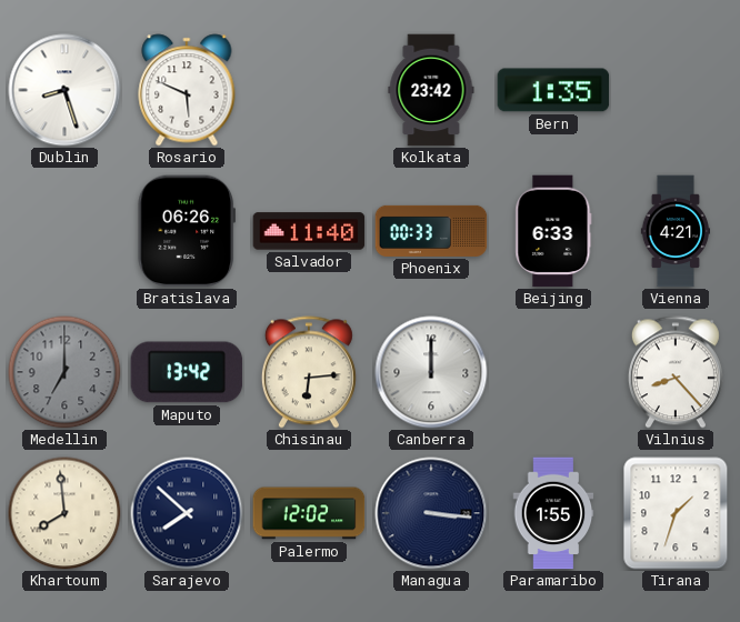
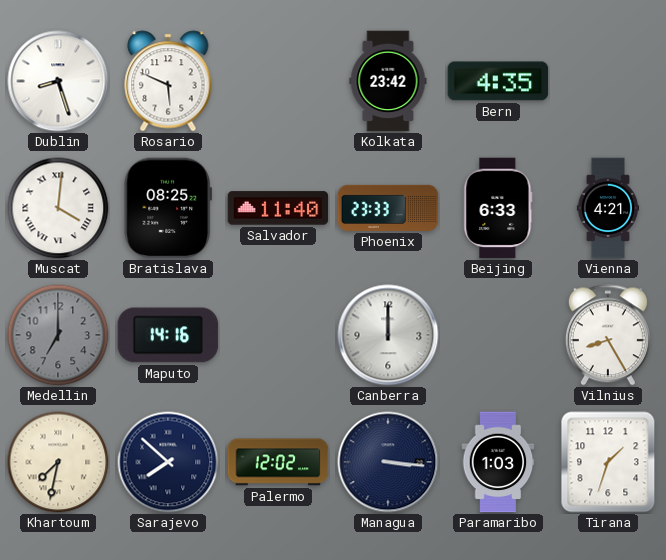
Bern: 1:35 -> 4:35 (498, 81)
Muscat: none -> 4:01 (58, 208)
Bratislava: 06:26 -> 08:25 (167, 208)
Phoenix: 00:33 -> 23:33 (388, 208)
Maputo: 13:42 -> 14:16 (168, 335)
Chisinau: 6:14 -> none (309, 372)
Vilnius: 8:23 -> 8:25 (608, 335)
Khartoum: 7:59 -> 7:32 (58, 462)
Paramaribo: 1:55 -> 1:03 (498, 462)
